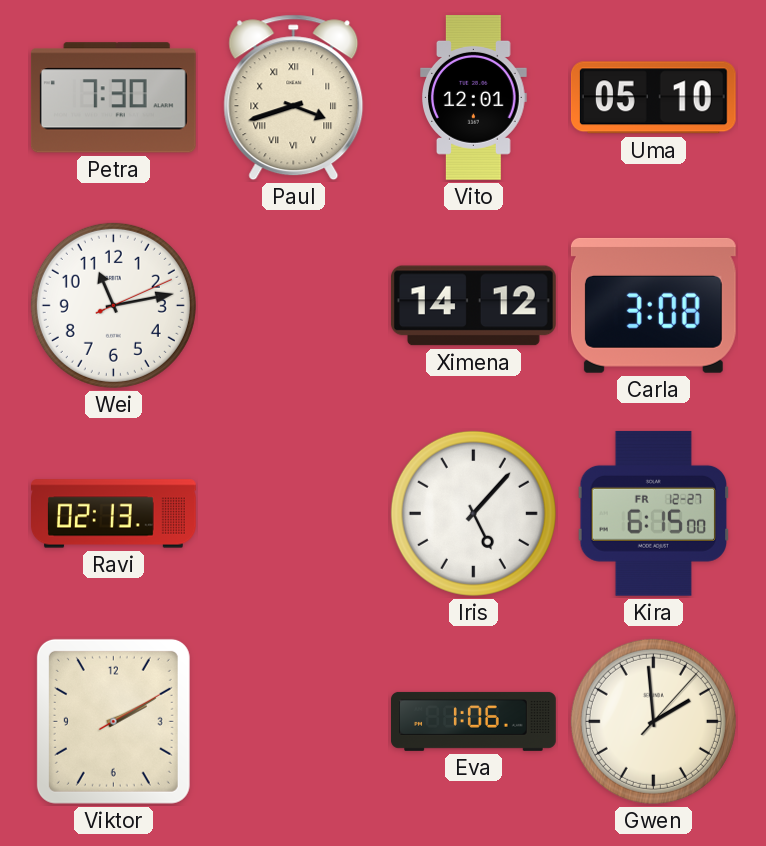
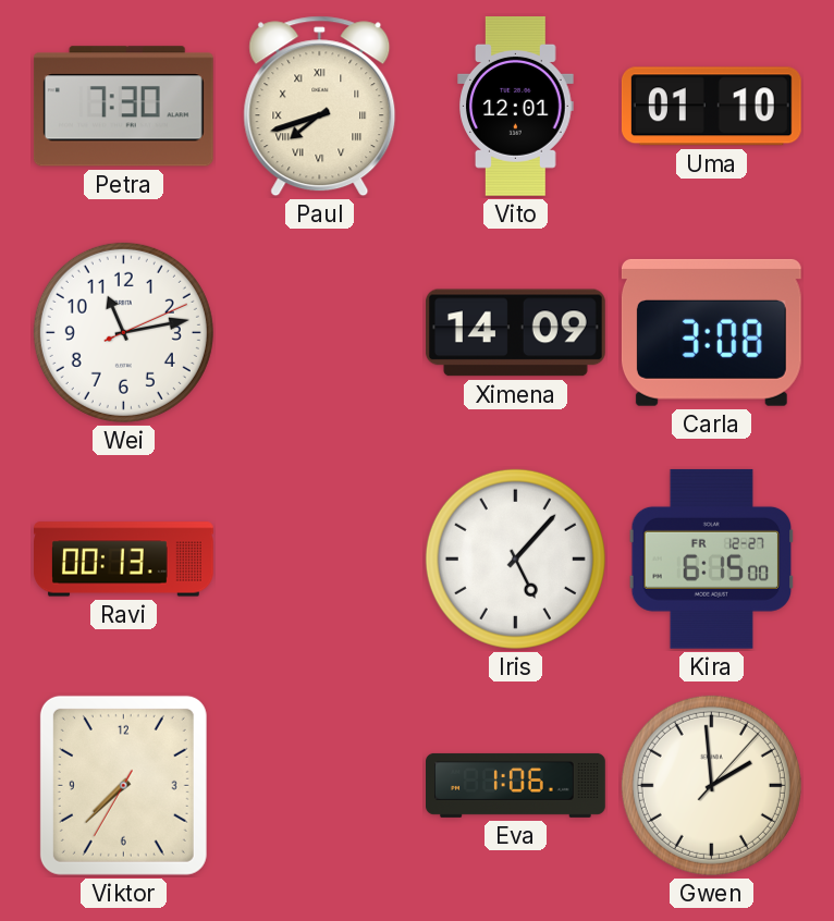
Paul: 3:42 -> 7:42 (320, 107)
Uma: 05:10 -> 01:10 (711, 107)
Ximena: 14:12 -> 14:09 (515, 333)
Ravi: 02:13 -> 00:13 (124, 560)
Viktor: 2:10 -> 7:37 (123, 785)
